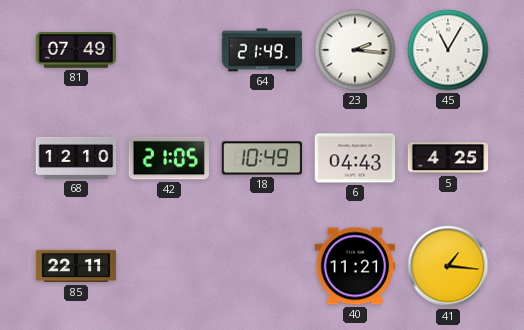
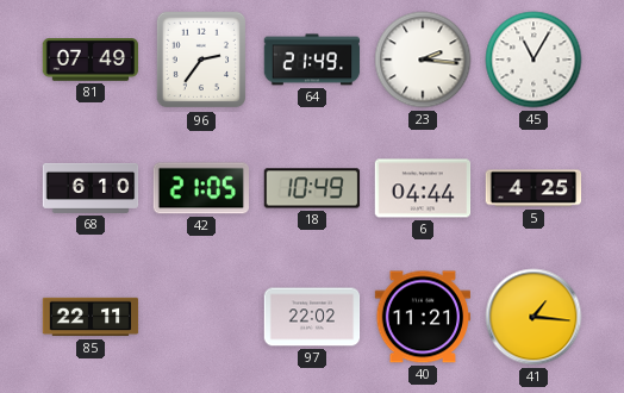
96: none -> 2:36 (201, 60)
68: 12:10 -> 6:10 (91, 188)
6: 04:43 -> 04:44 (423, 188)
97: none -> 22:02 (312, 317)
